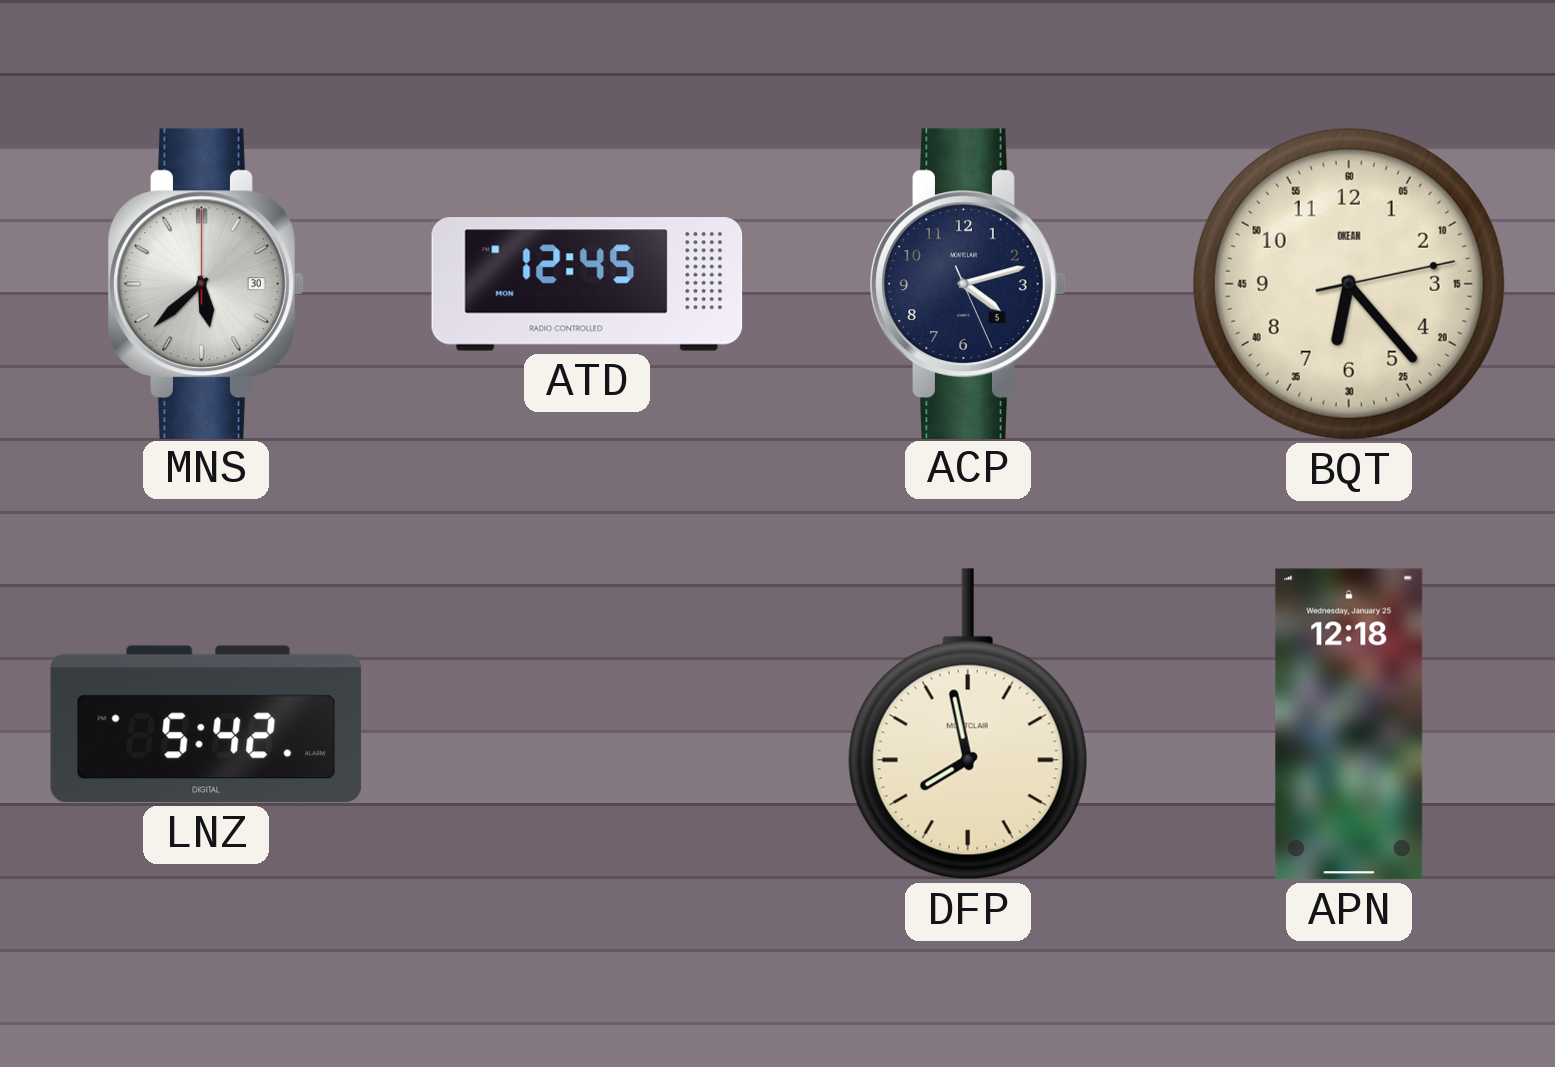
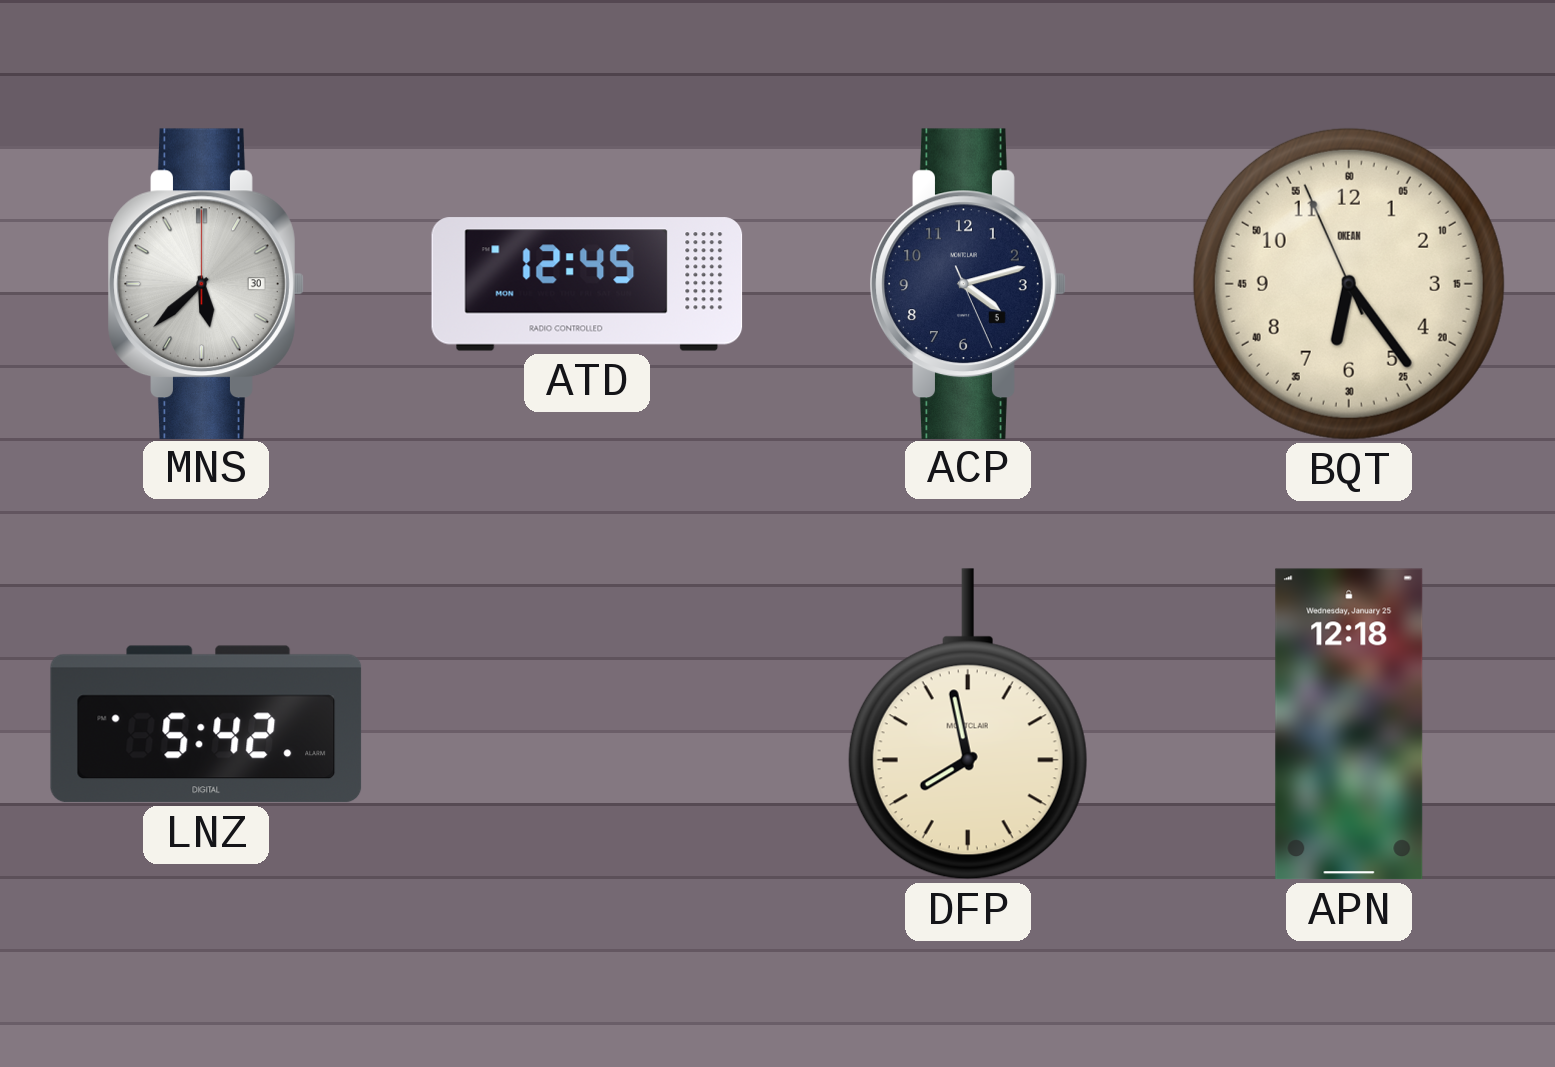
BQT: 6:23:13 -> 6:23:56 (1349, 284)
